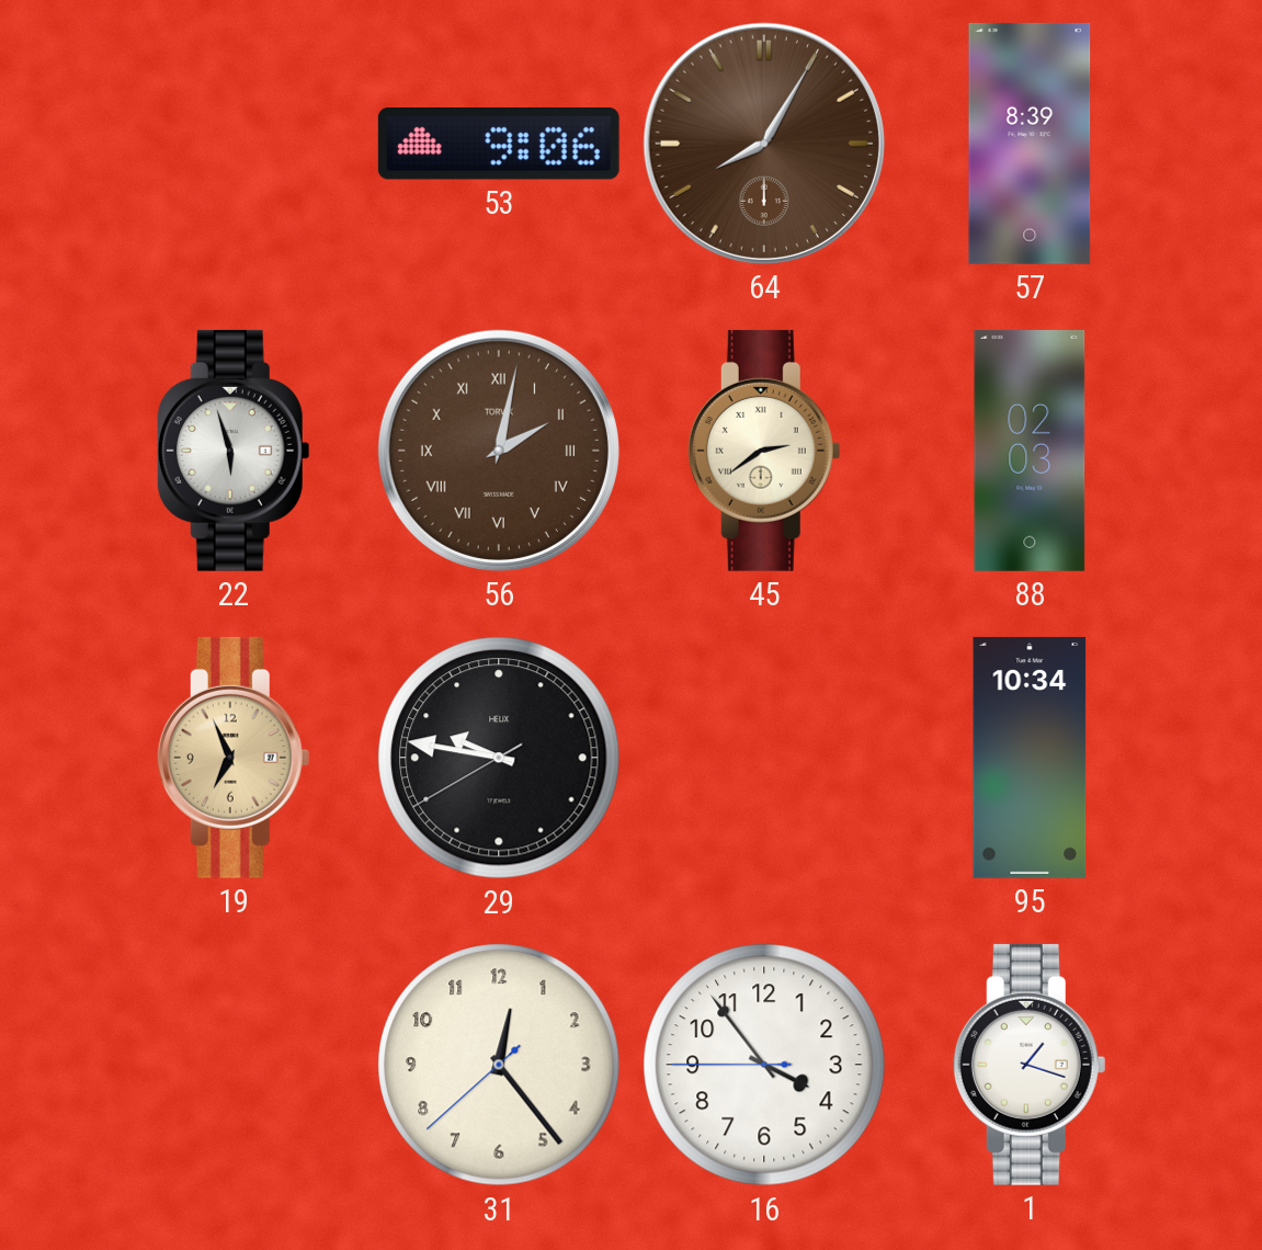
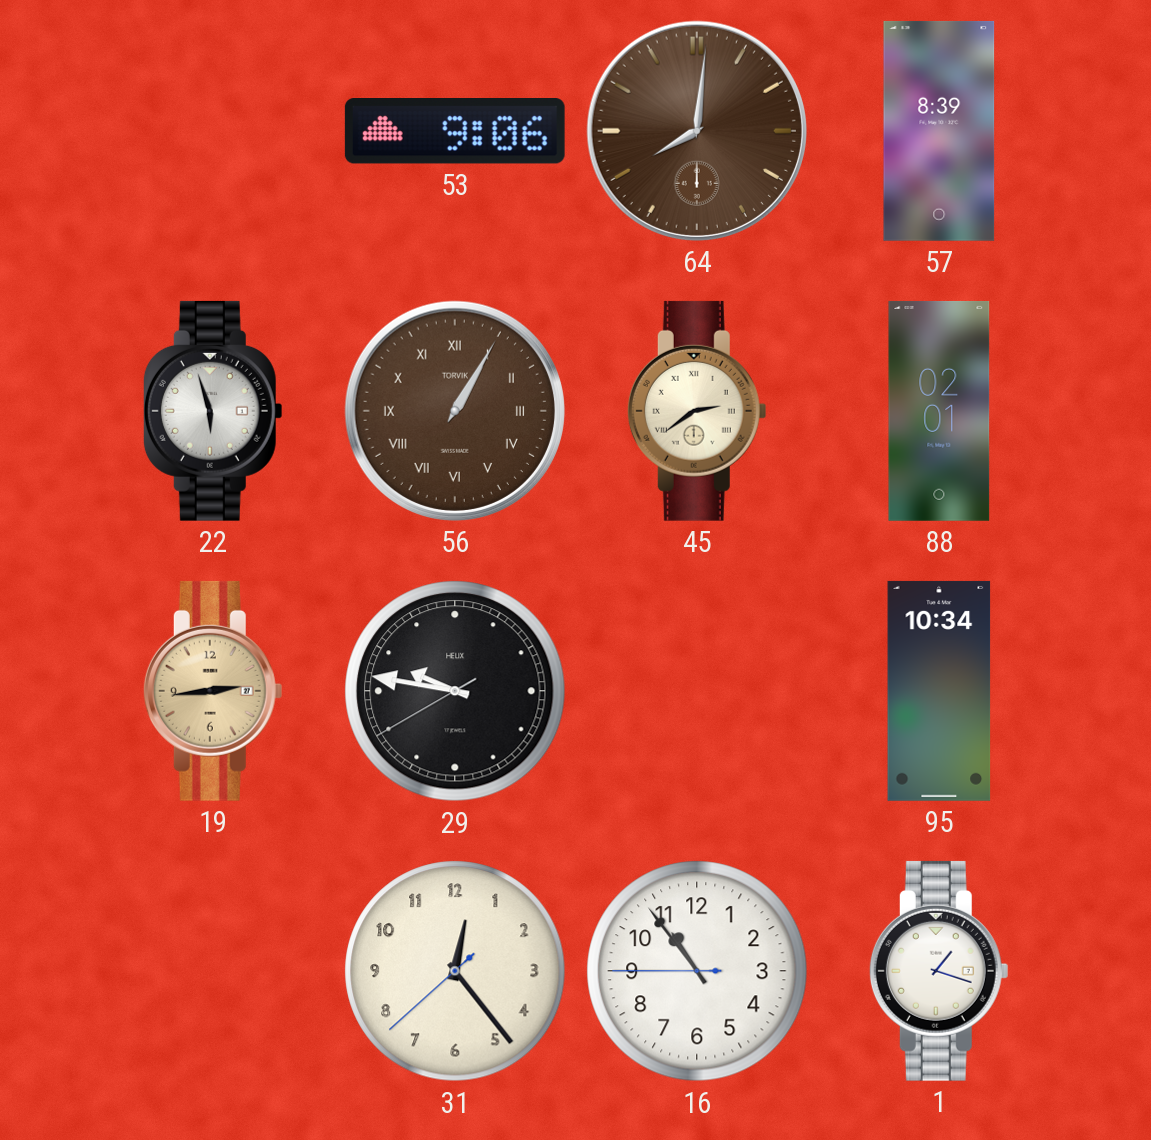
64: 8:05 -> 8:01 (697, 131)
56: 2:02 -> 1:05 (455, 411)
88: 02:03 -> 02:01 (939, 411)
19: 6:56 -> 2:44 (213, 691)
16: 3:53 -> 10:53 (697, 971)
